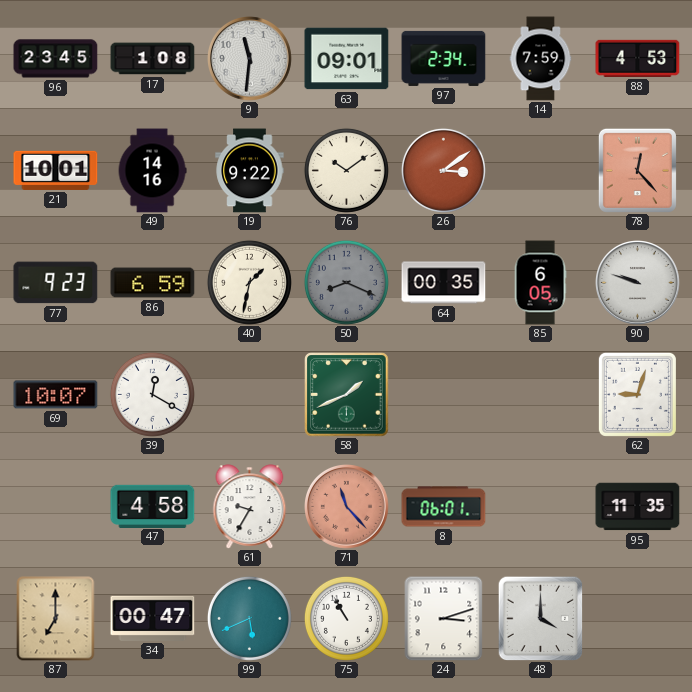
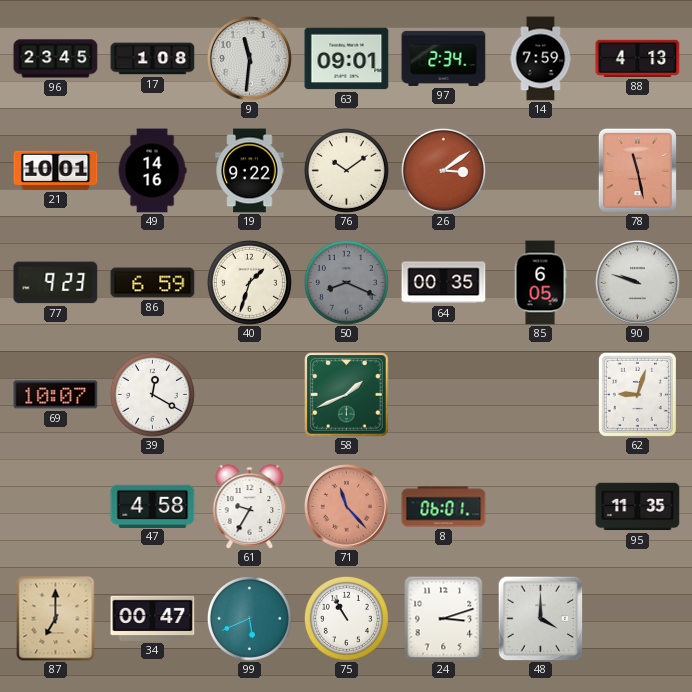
88: 4:53 -> 4:13 (638, 58)
78: 12:23 -> 11:28 (637, 170)
40: 1:32 -> 1:33 (249, 282)
